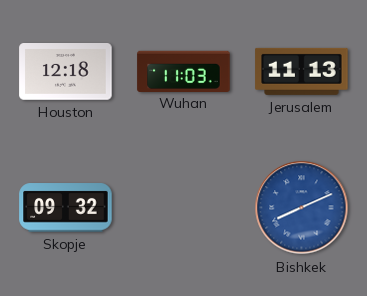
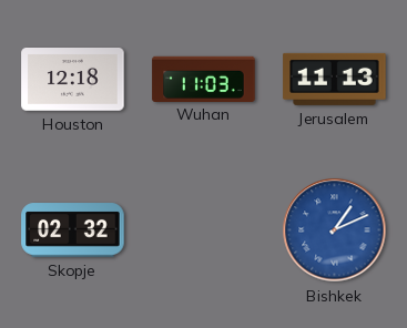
Skopje: 09:32 -> 02:32 (73, 230)
Bishkek: 8:11 -> 1:11 (335, 230)
